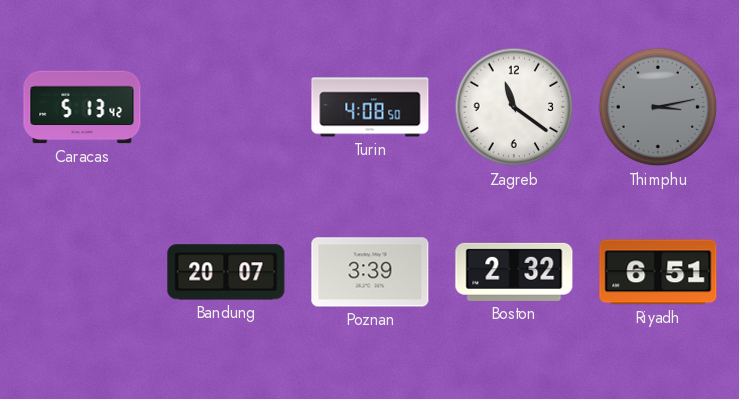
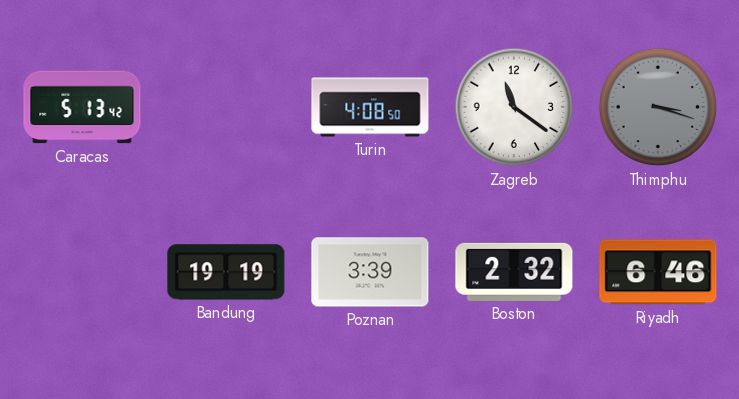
Thimphu: 3:13 -> 3:18 (658, 107)
Bandung: 20:07 -> 19:19 (226, 272)
Riyadh: 6:51 -> 6:46 (658, 272)
